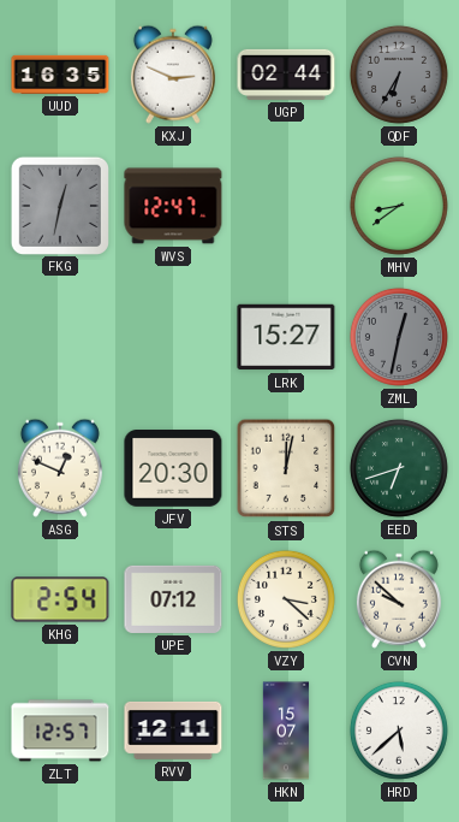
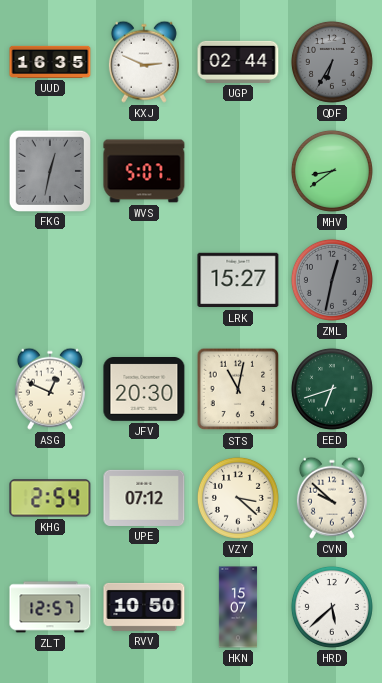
WVS: 12:47 -> 5:07 (144, 171)
STS: 12:02 -> 11:02 (238, 389)
RVV: 12:11 -> 10:50 (144, 607)
